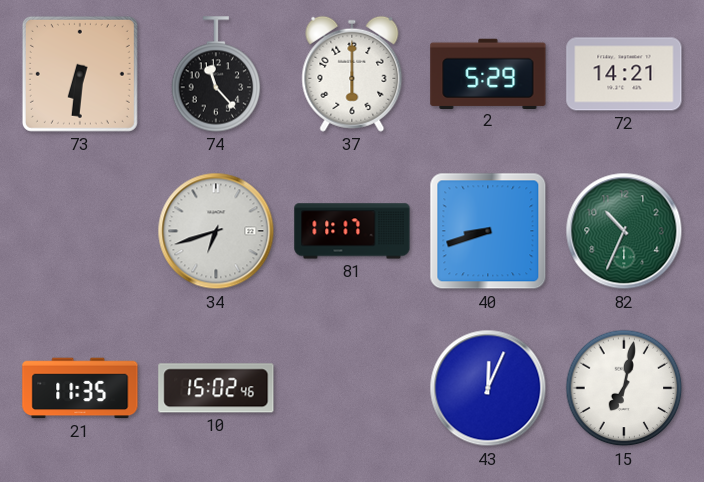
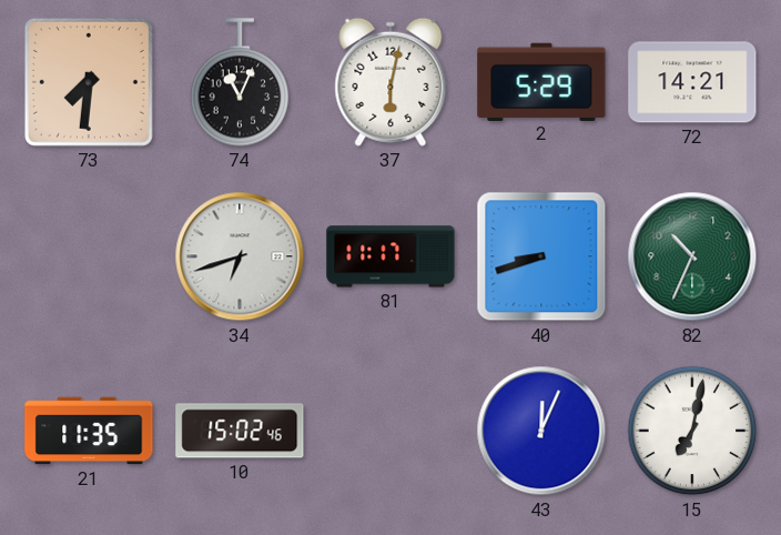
73: 6:31 -> 7:31 (89, 82)
74: 11:23 -> 11:04 (240, 82)
37: 6:00 -> 6:02 (390, 82)
